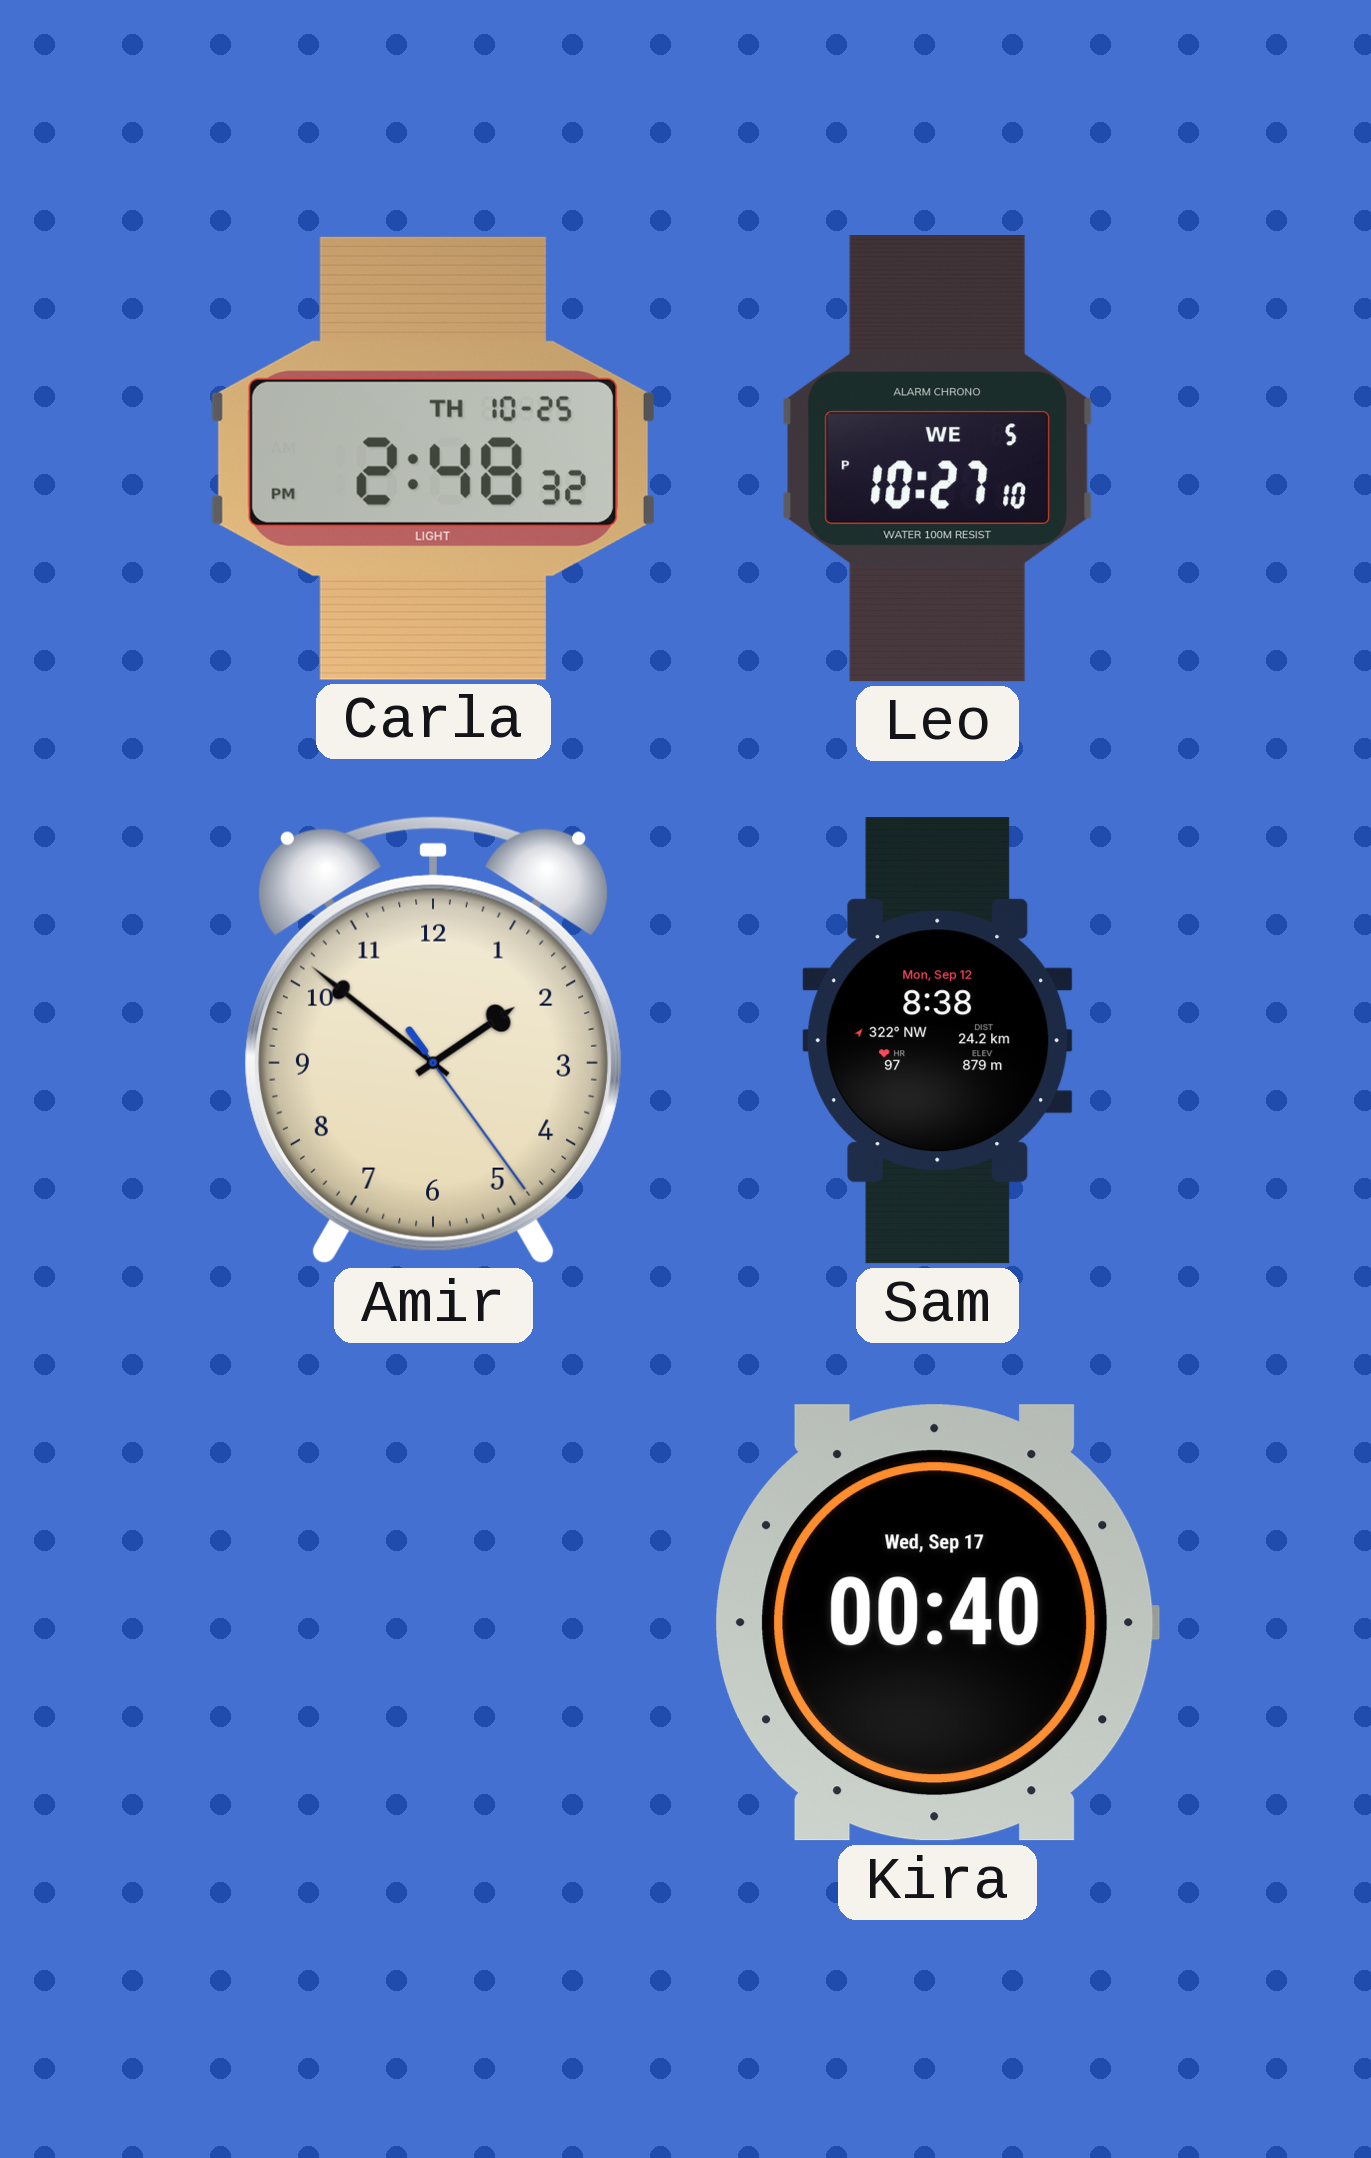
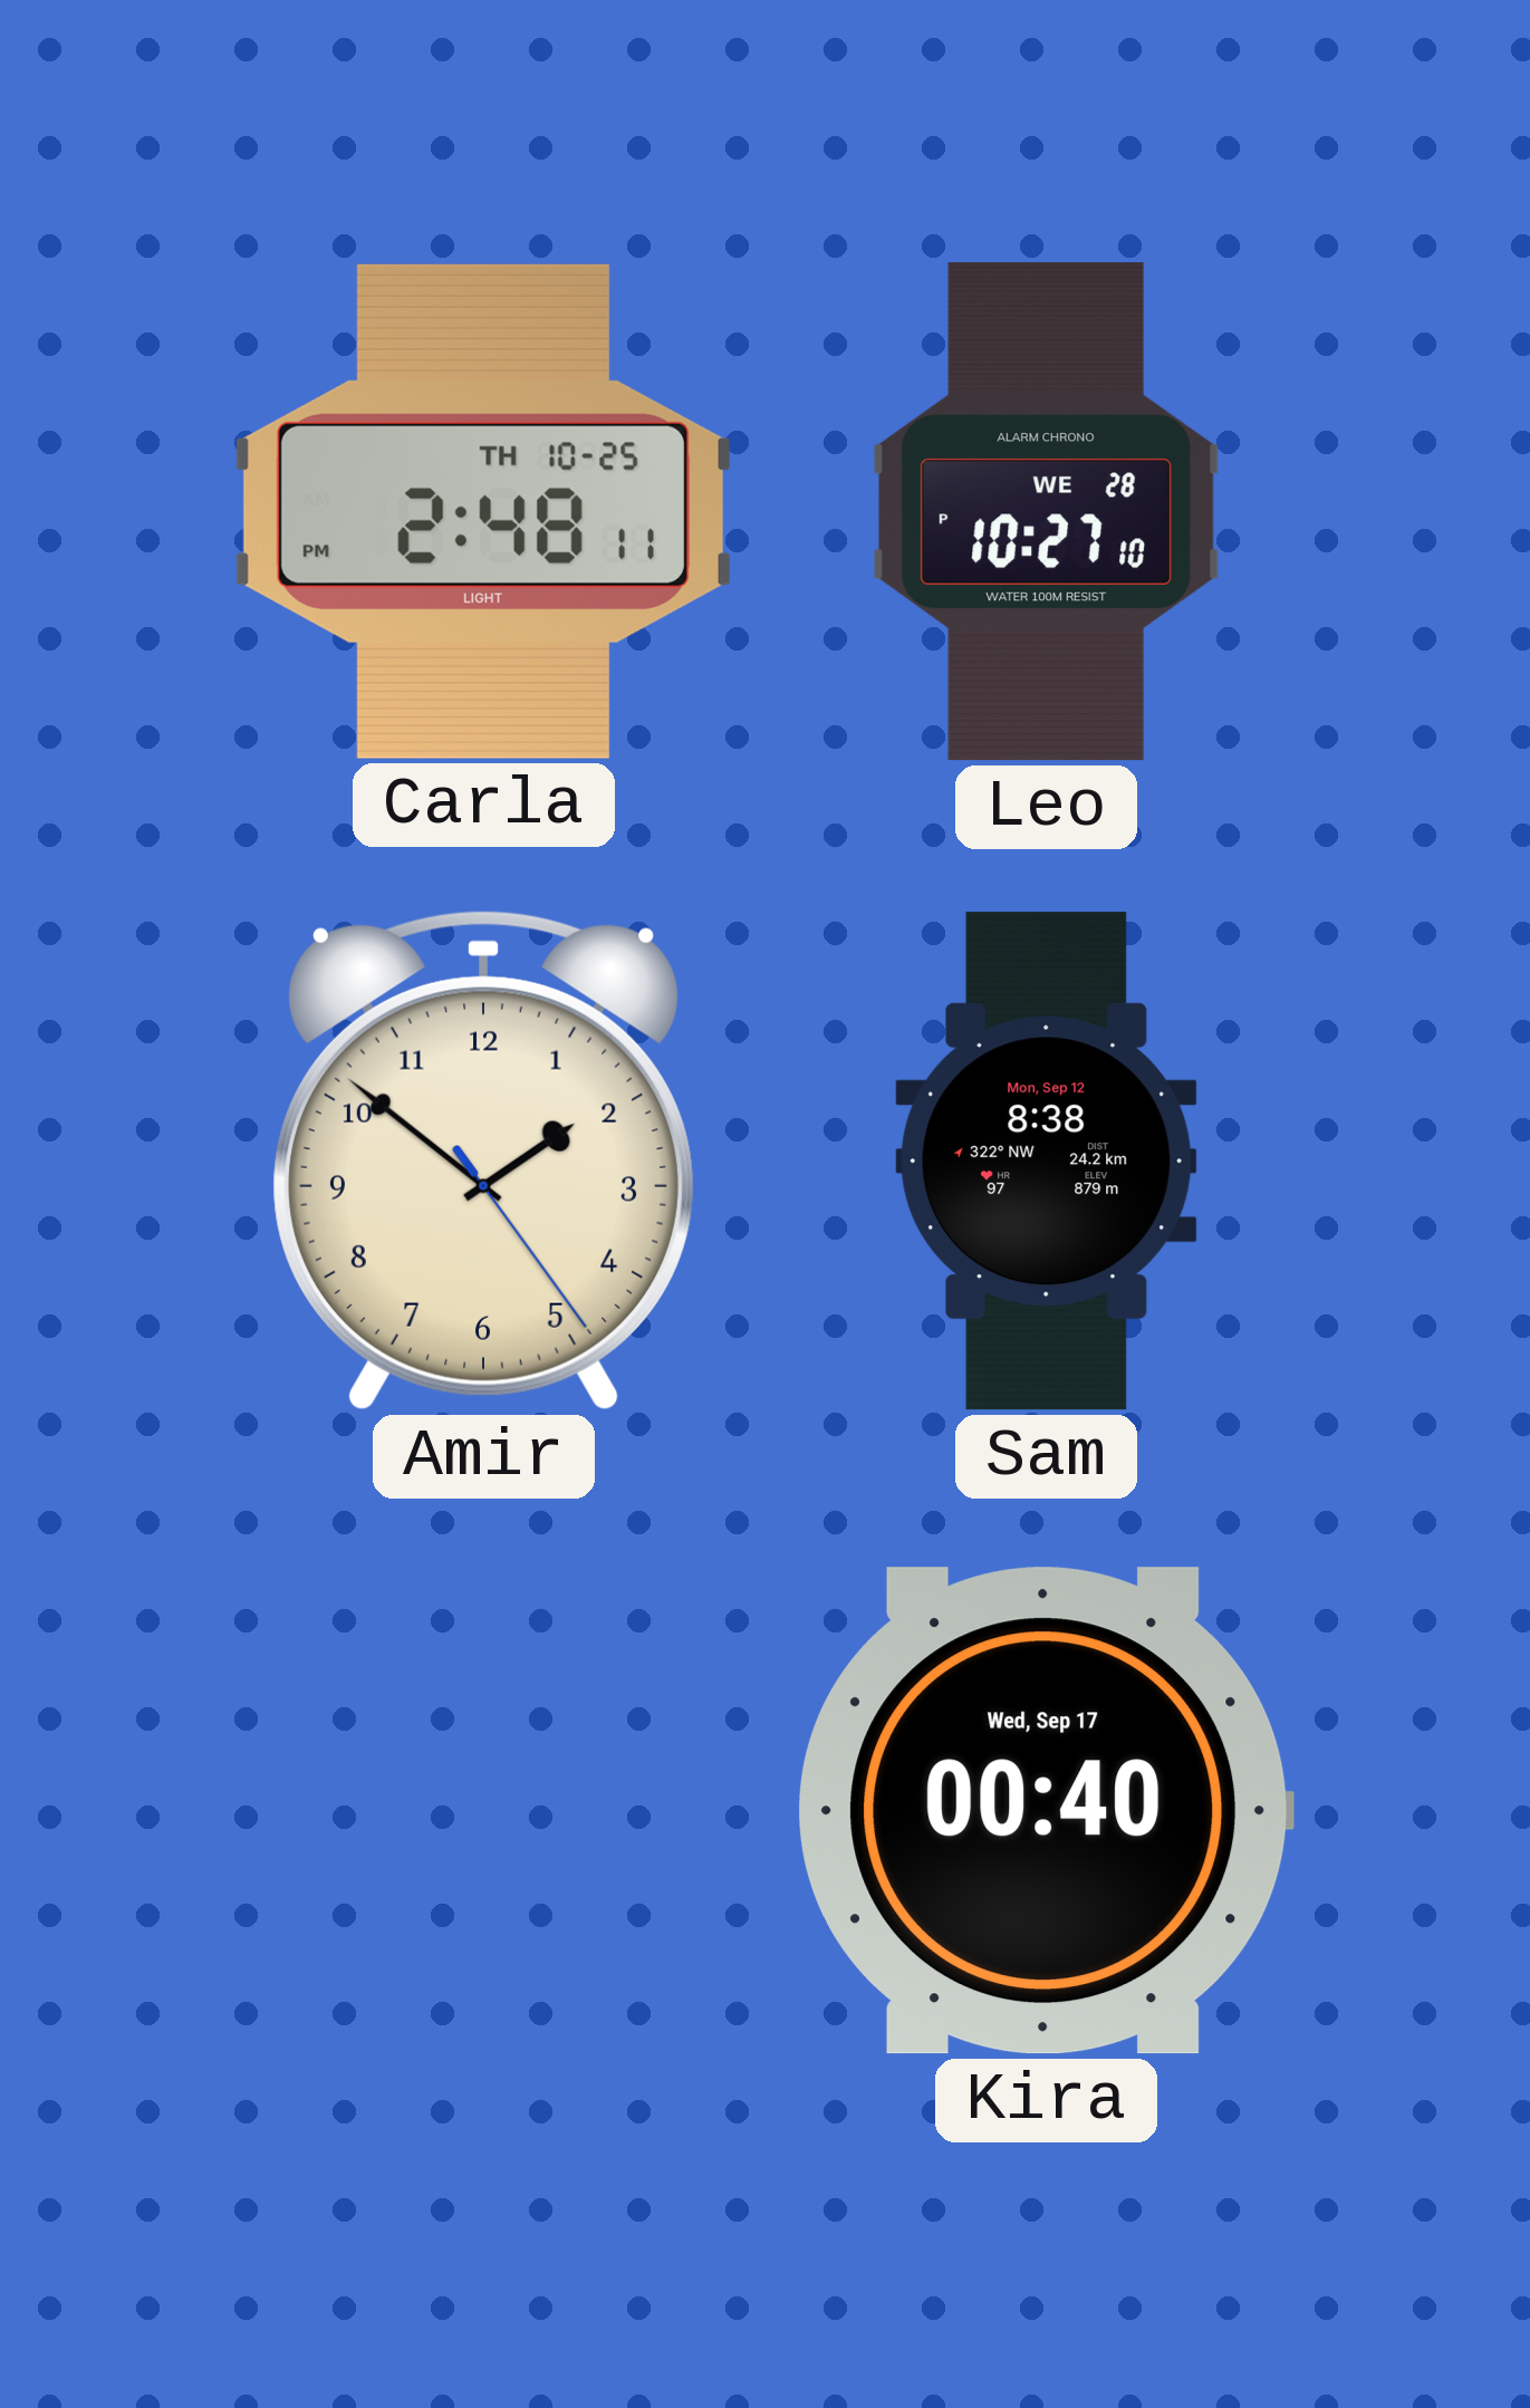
Carla: 2:48:32 PM -> 2:48:11 PM (483, 511)
Leo date: WE 5 -> WE 28 (1046, 512)
